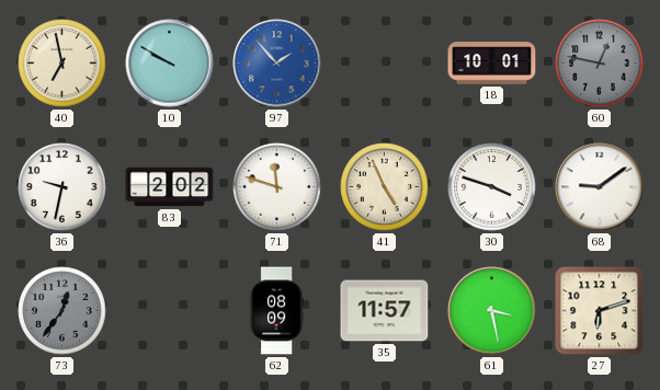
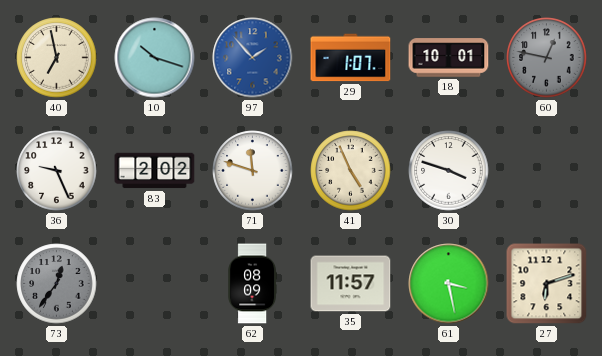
10: 9:50 -> 10:18 (155, 58)
29: none -> 1:07 (351, 58)
36: 9:32 -> 9:26 (57, 171)
68: 9:09 -> none (600, 187)
